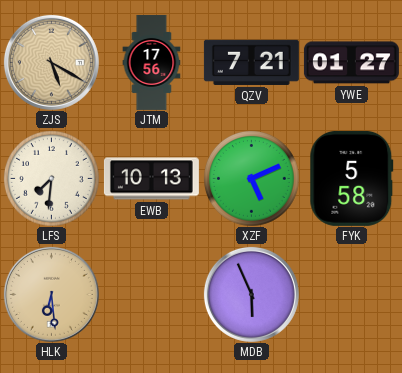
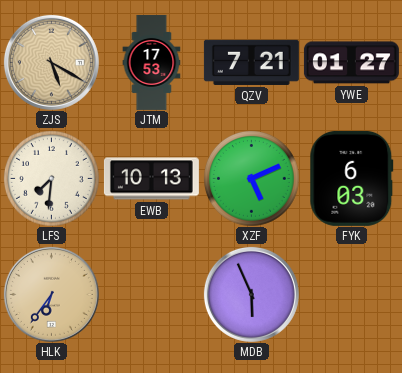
JTM: 17:56 -> 17:53 (152, 62)
FYK: 5:58 -> 6:03 (352, 178)
HLK: 6:29 -> 6:36 (51, 294)
